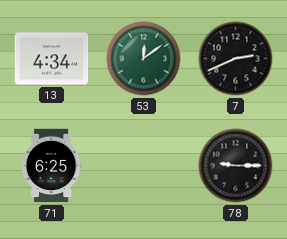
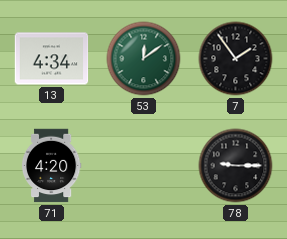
7: 2:41 -> 1:54 (236, 59)
71: 6:25 -> 4:20 (51, 166)
